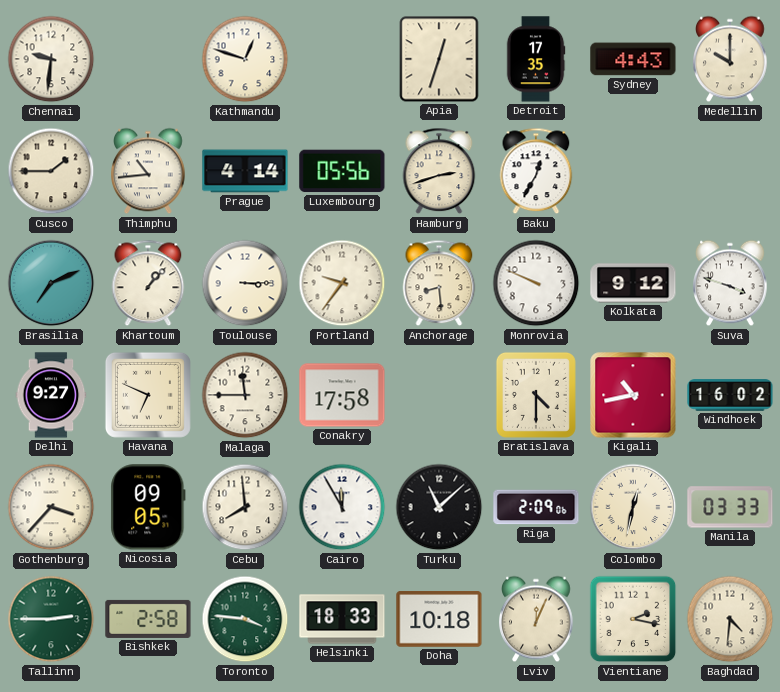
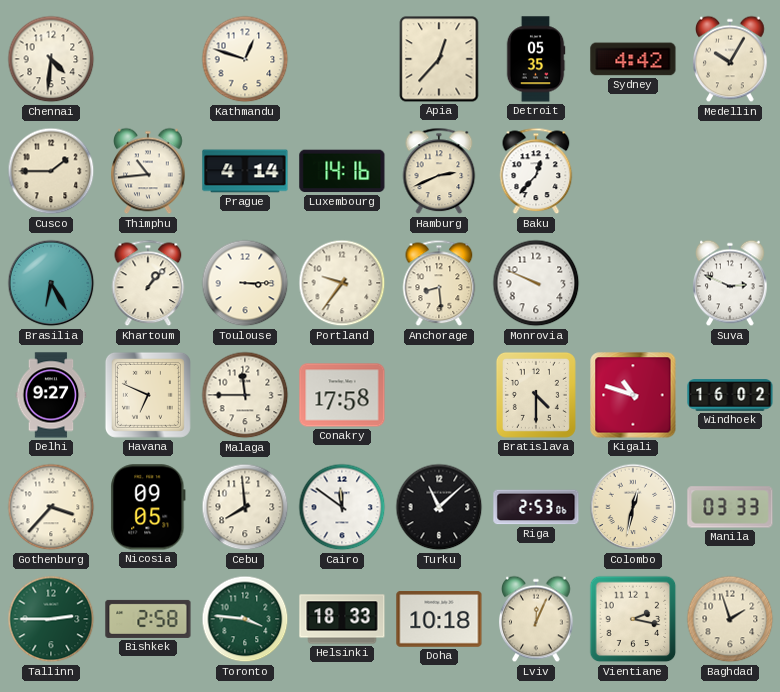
Chennai: 9:31 -> 4:31 (51, 59)
Apia: 12:33 -> 12:37 (439, 59)
Detroit: 17:35 -> 05:35 (536, 59)
Sydney: 4:43 -> 4:42 (633, 59)
Medellin: 10:00 -> 10:05 (730, 59)
Luxembourg: 05:56 -> 14:16 (342, 171)
Hamburg: 2:42 -> 2:41 (439, 171)
Baku: 12:35 -> 12:37 (536, 171)
Brasilia: 7:11 -> 6:25 (51, 283)
Kolkata: 9:12 -> none (633, 283)
Suva: 3:48 -> 2:49 (730, 283)
Kigali: 10:43 -> 10:48 (633, 395)
Cairo: 11:55 -> 11:51 (342, 507)
Riga: 2:09 -> 2:53 (536, 507)
Baghdad: 4:31 -> 1:57 (730, 619)
